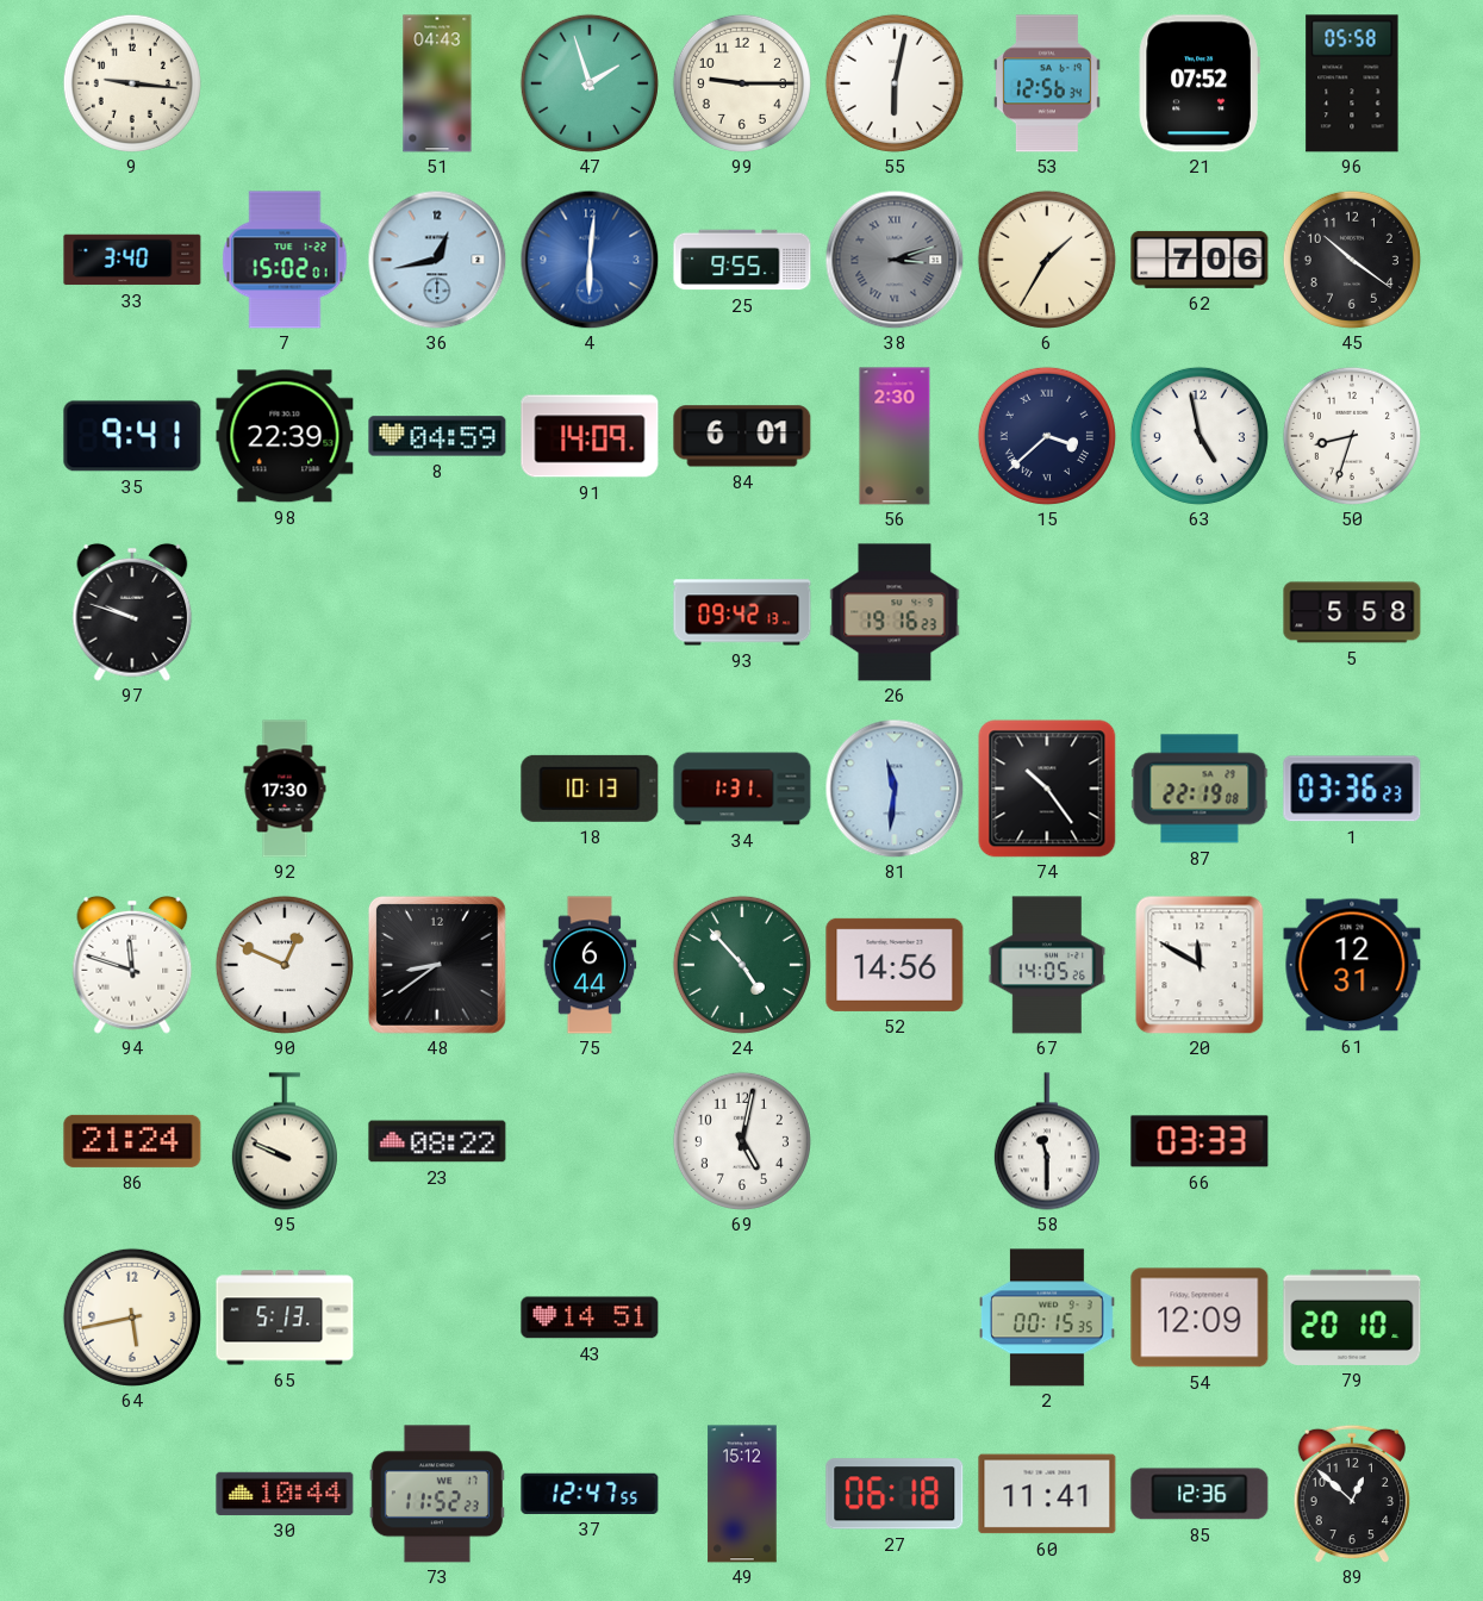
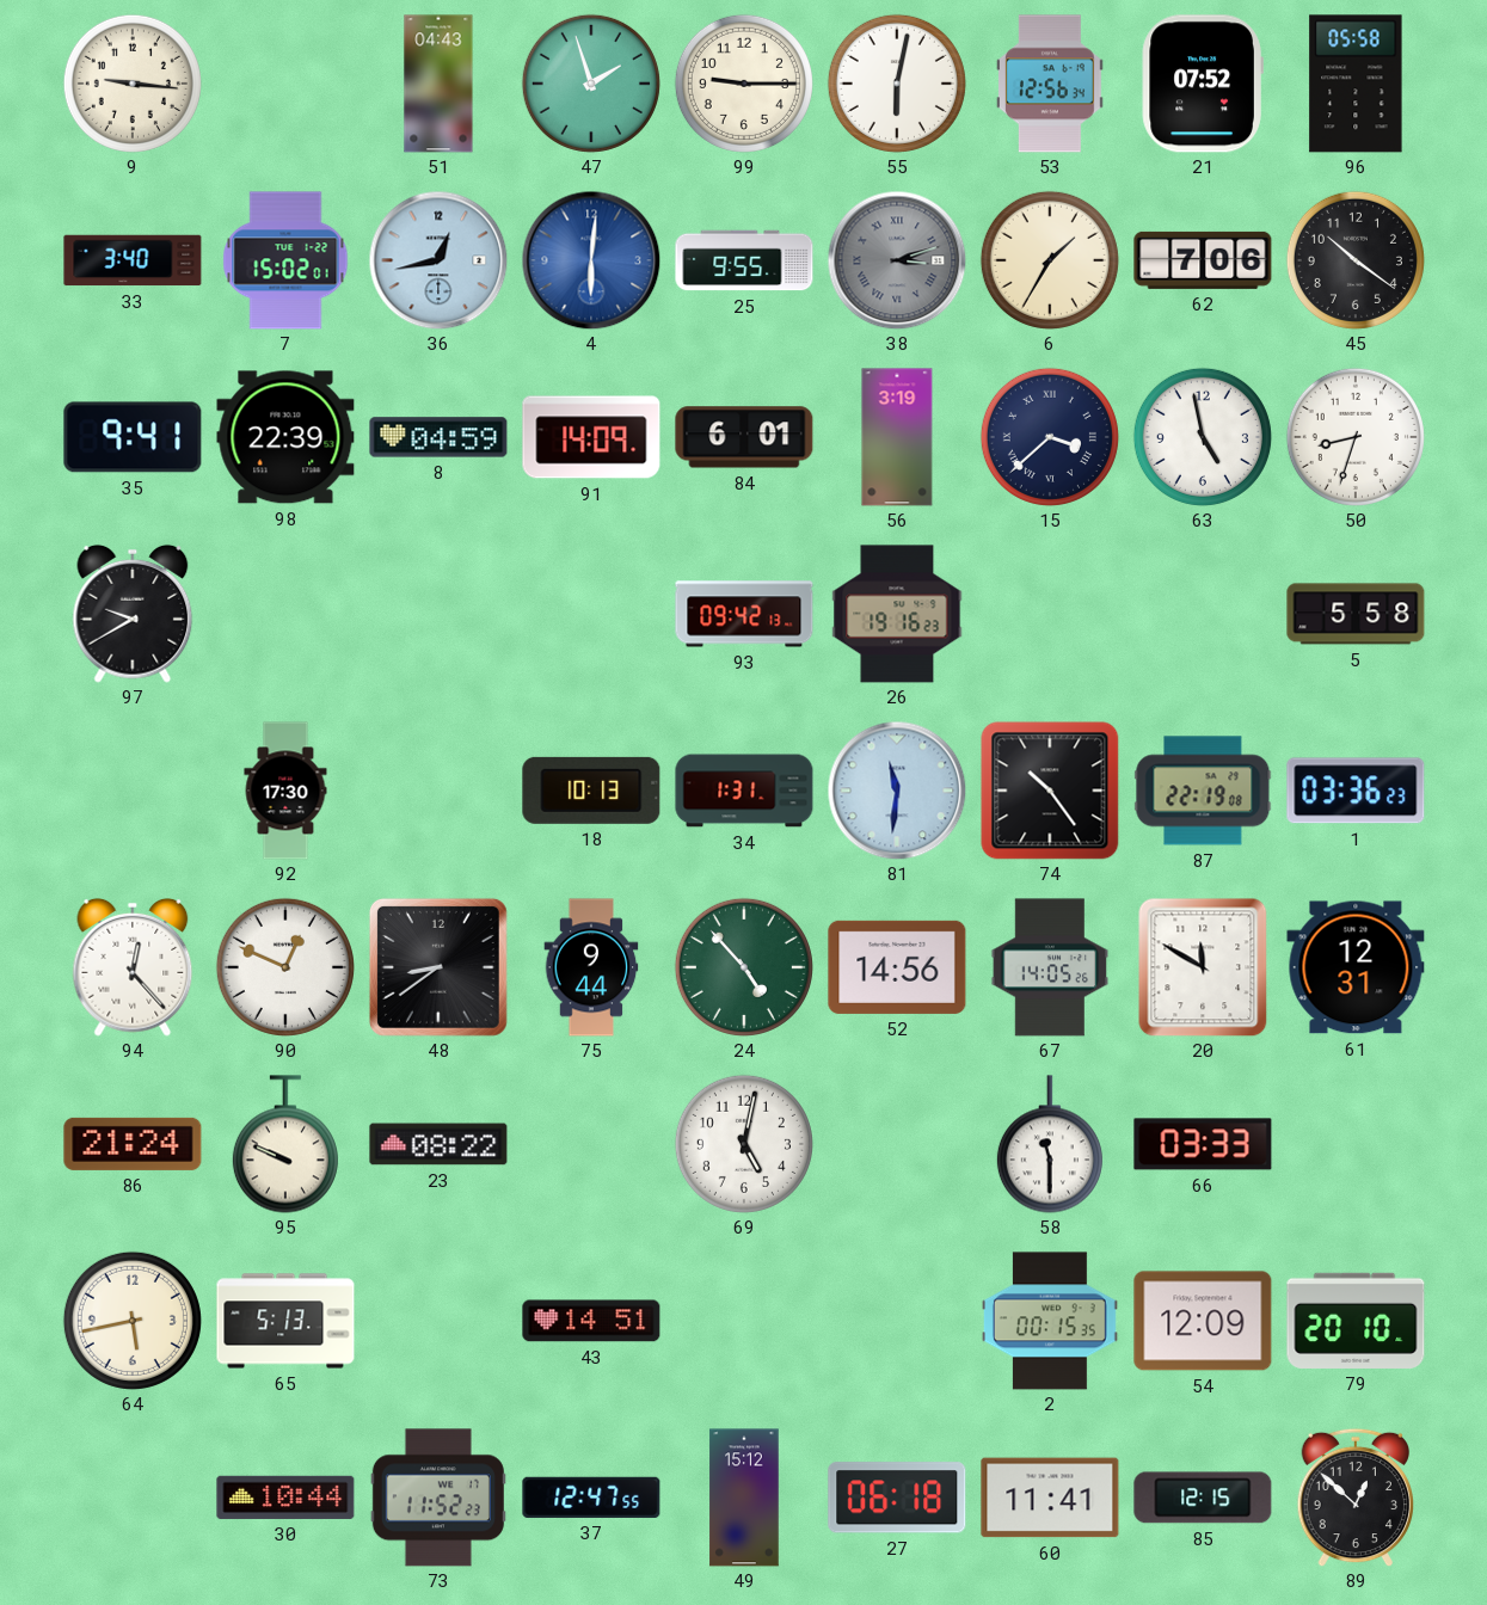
56: 2:30 -> 3:19 (897, 437)
97: 9:48 -> 9:40 (133, 614)
94: 11:48 -> 12:23 (133, 967)
75: 6:44 -> 9:44 (591, 967)
85: 12:36 -> 12:15 (1203, 1498)
